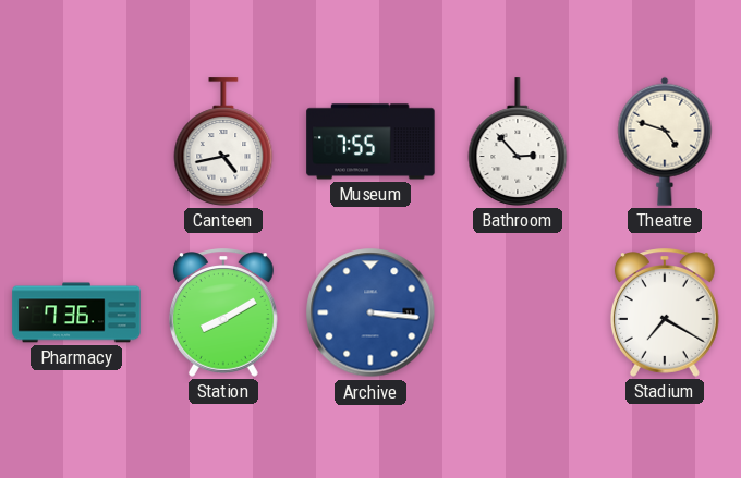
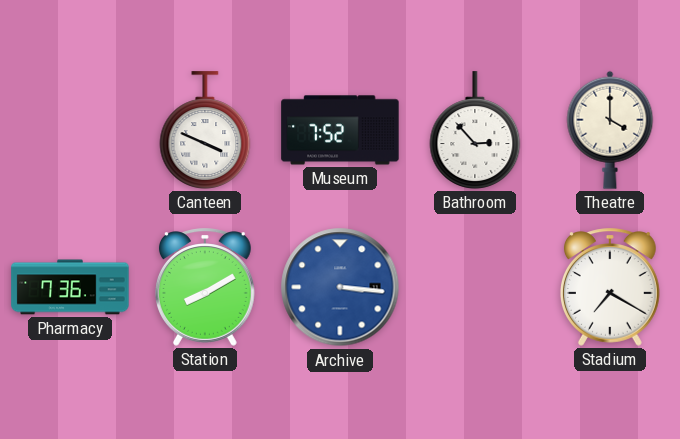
Canteen: 4:43 -> 3:49 (205, 130)
Museum: 7:55 -> 7:52 (340, 130)
Theatre: 4:48 -> 4:00 (610, 130)
